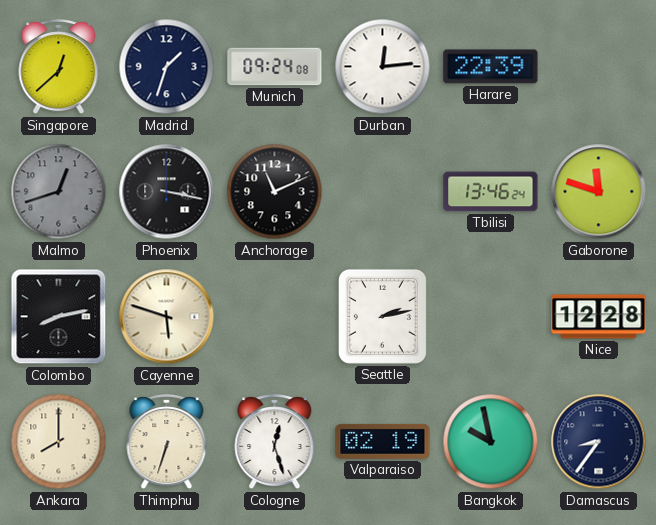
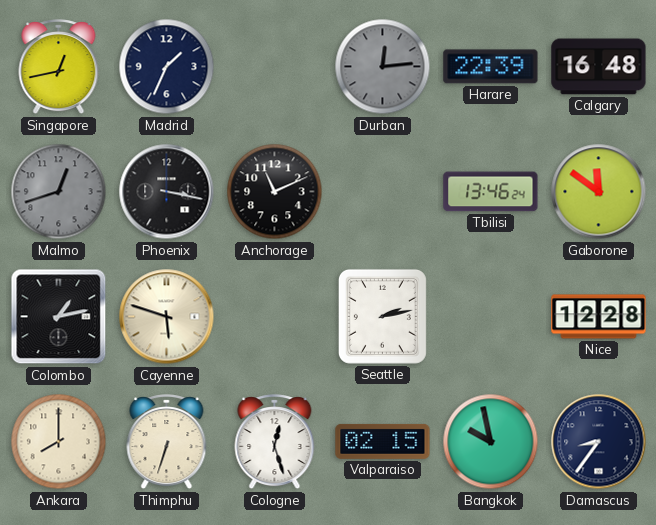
Singapore: 12:38 -> 12:43 (59, 67)
Madrid: 1:33 -> 1:34 (167, 67)
Munich: 09:24 -> none (275, 67)
Durban dial: white -> grey (383, 67)
Calgary: none -> 16:48 (599, 67)
Gaborone: 11:48 -> 11:51 (599, 192)
Colombo: 8:13 -> 1:13 (59, 317)
Valparaiso: 02:19 -> 02:15 (383, 441)
